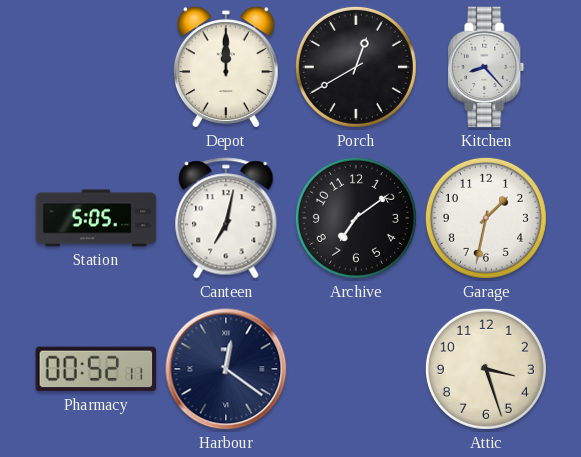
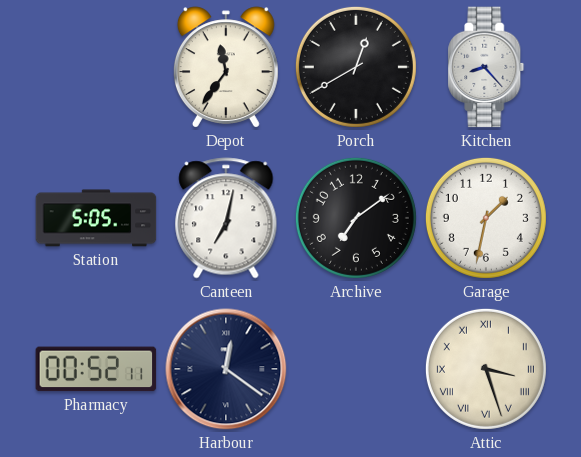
Depot: 12:00 -> 11:36 (226, 67)
Attic numerals: Arabic -> Roman (486, 369)
